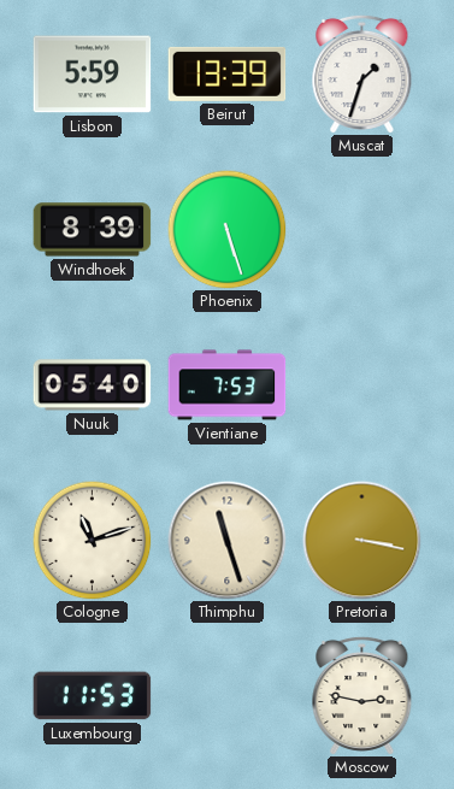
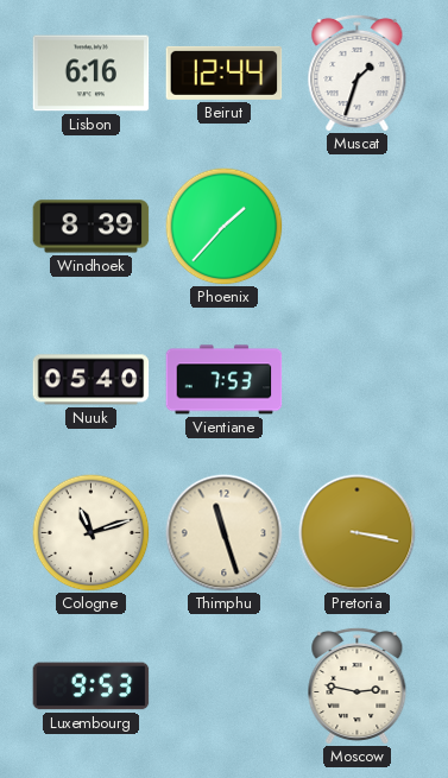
Lisbon: 5:59 -> 6:16 (92, 74)
Beirut: 13:39 -> 12:44 (225, 72)
Phoenix: 5:27 -> 1:37 (225, 227)
Luxembourg: 11:53 -> 9:53 (92, 687)
